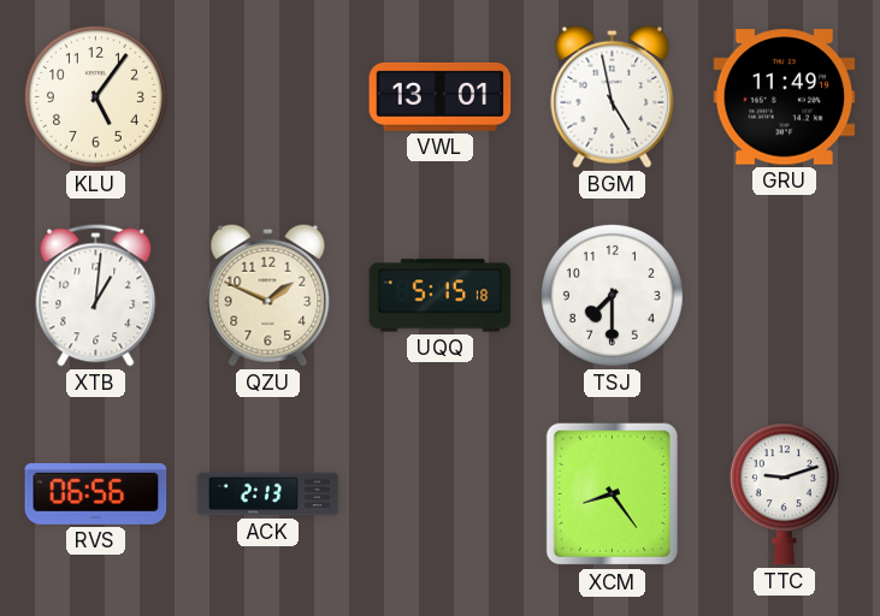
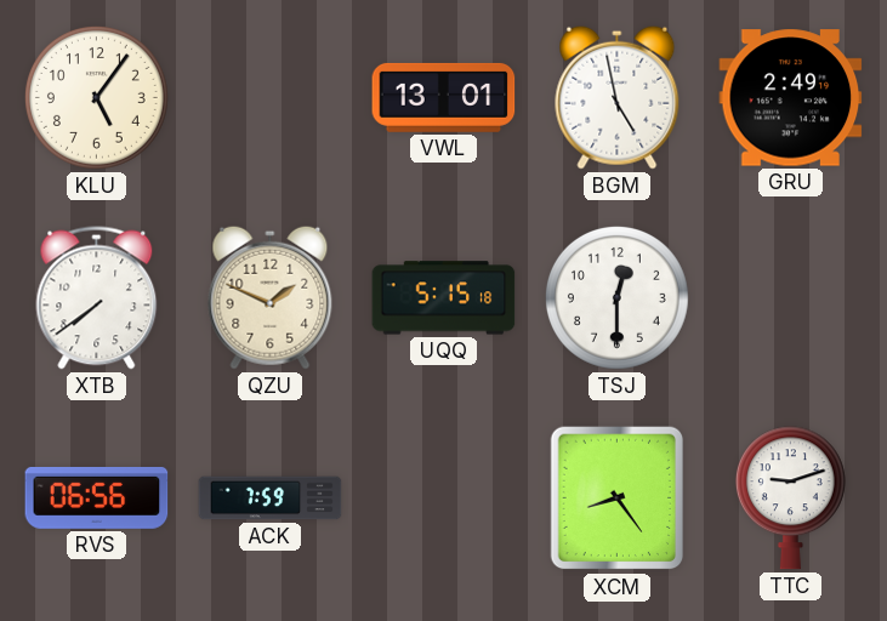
GRU: 11:49 -> 2:49 (791, 98)
XTB: 1:01 -> 7:39 (97, 298)
TSJ: 7:30 -> 12:30 (616, 297)
ACK: 2:13 -> 7:59 (271, 498)
